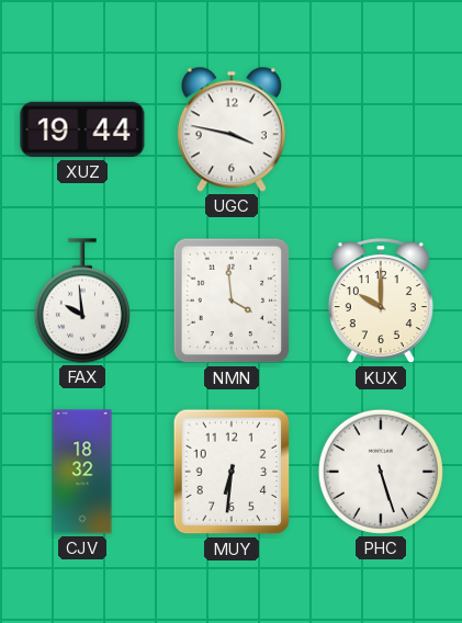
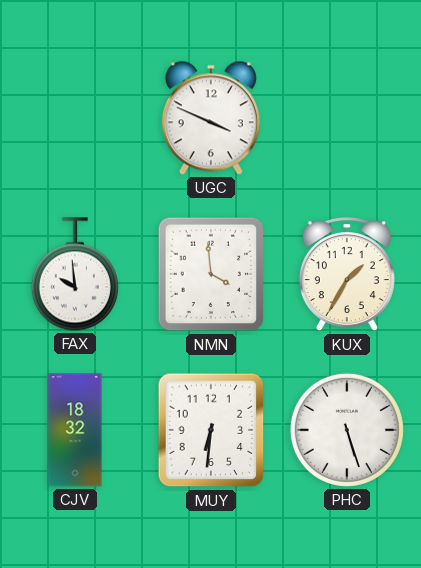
XUZ: 19:44 -> none (82, 129)
UGC: 3:47 -> 3:49 (211, 118)
KUX: 10:00 -> 1:35 (347, 275)
